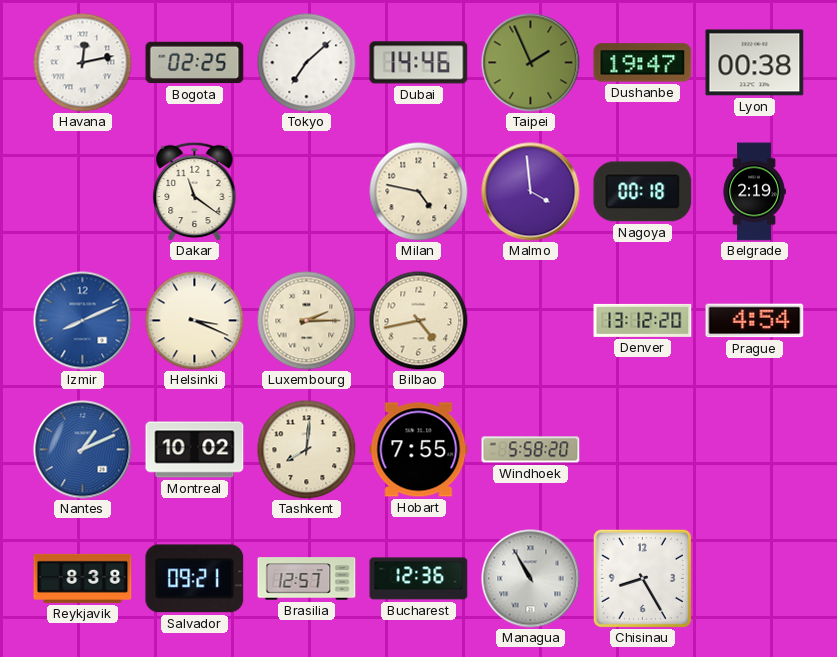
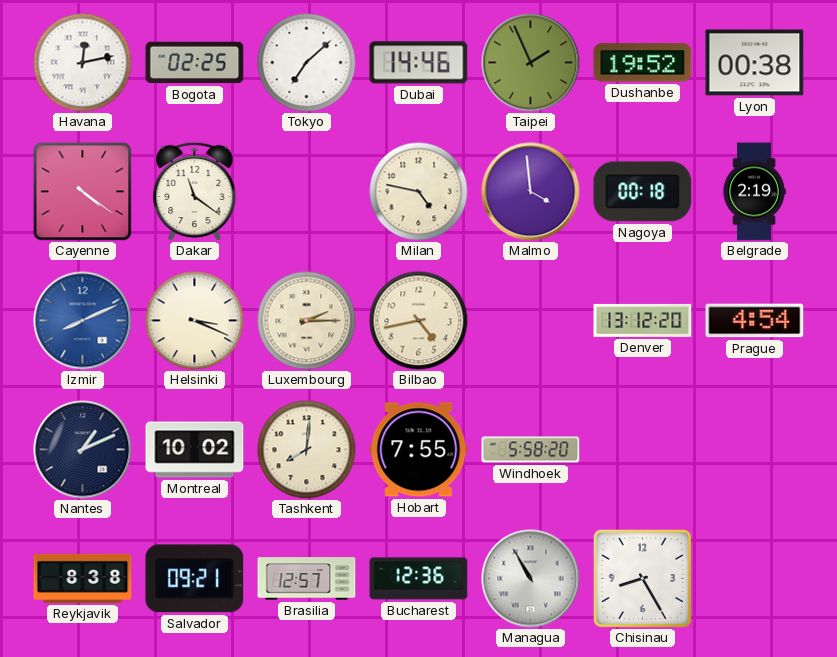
Dushanbe: 19:47 -> 19:52 (643, 63)
Cayenne: none -> 4:21 (83, 192)
Nantes dial: blue -> navy (83, 450)
